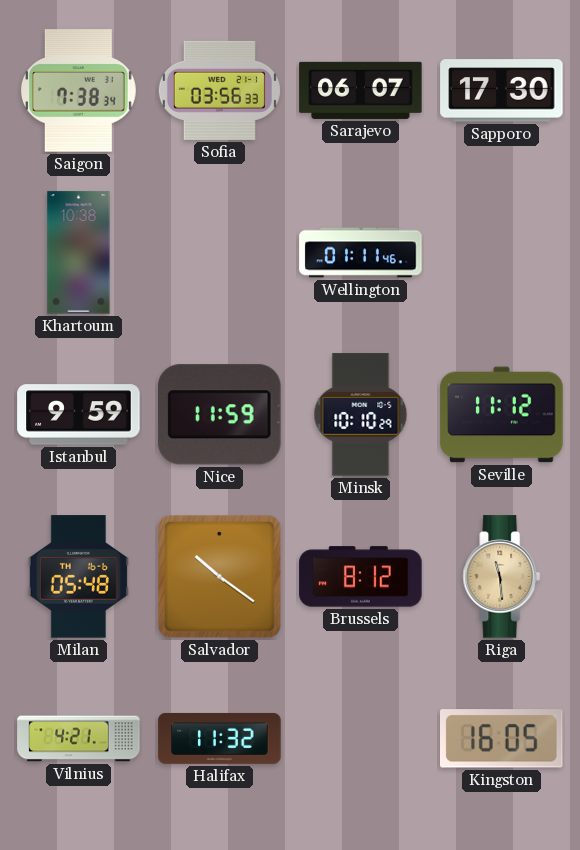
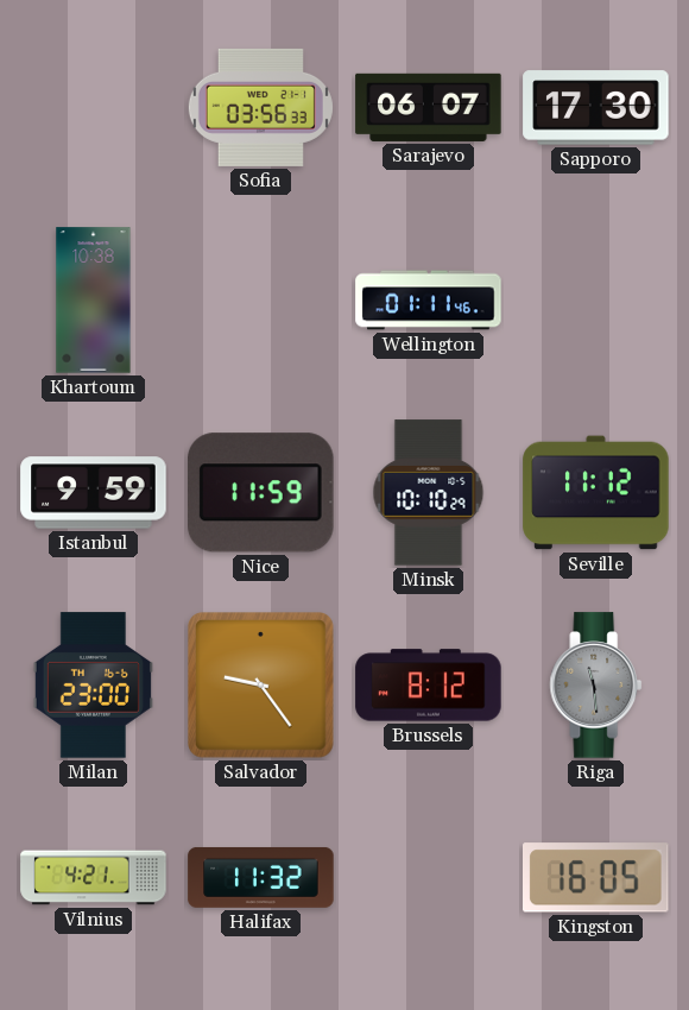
Saigon: 7:38 -> none (79, 91)
Milan: 05:48 -> 23:00 (93, 686)
Salvador: 10:21 -> 9:24 (261, 686)
Riga dial: champagne -> grey (596, 686)
